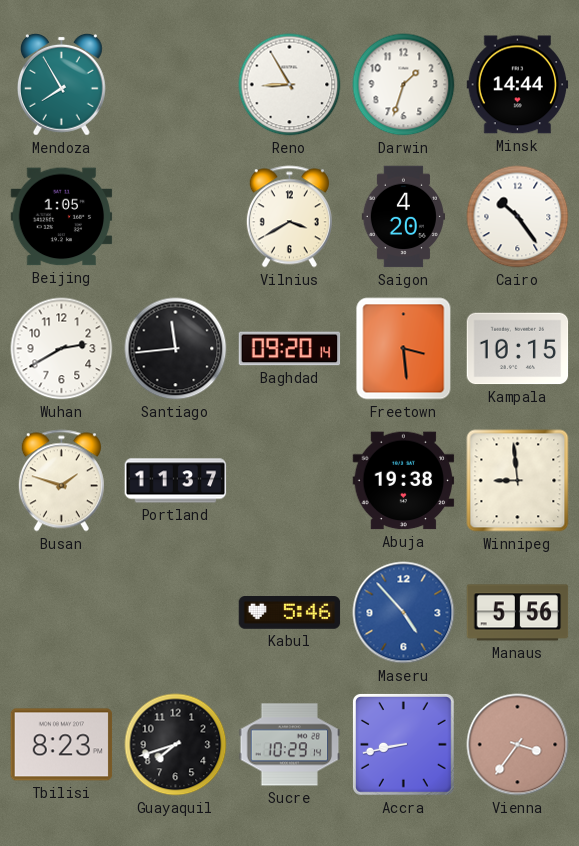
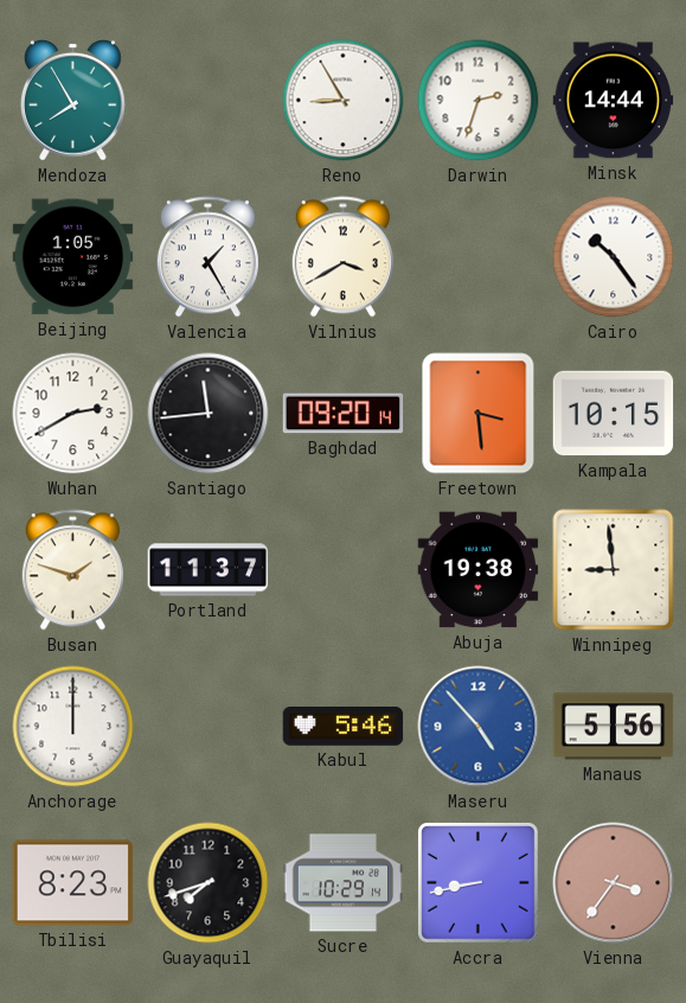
Darwin: 1:33 -> 2:33 (479, 101)
Valencia: none -> 1:25 (207, 257)
Saigon: 4:20 -> none (403, 217)
Anchorage: none -> 12:00 (73, 727)
